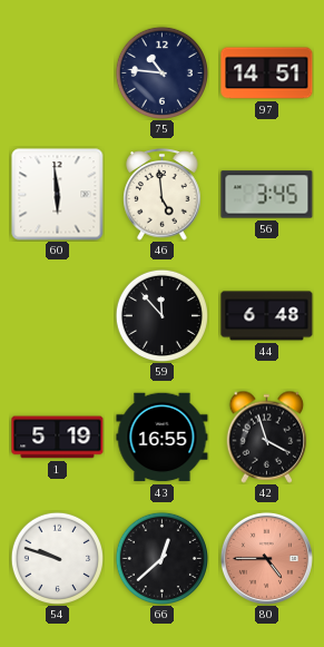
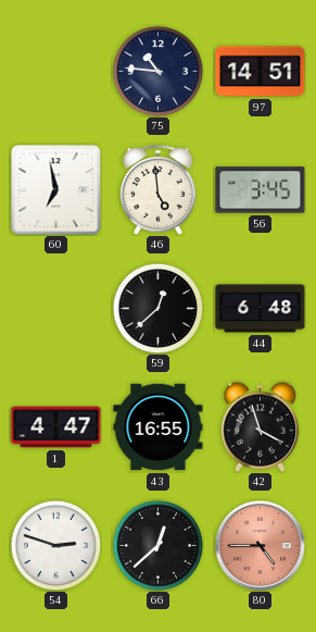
60: 5:59 -> 6:58 (56, 190)
59: 11:53 -> 12:38 (157, 308)
1: 5:19 -> 4:47 (56, 427)
54: 9:48 -> 2:48 (55, 545)
